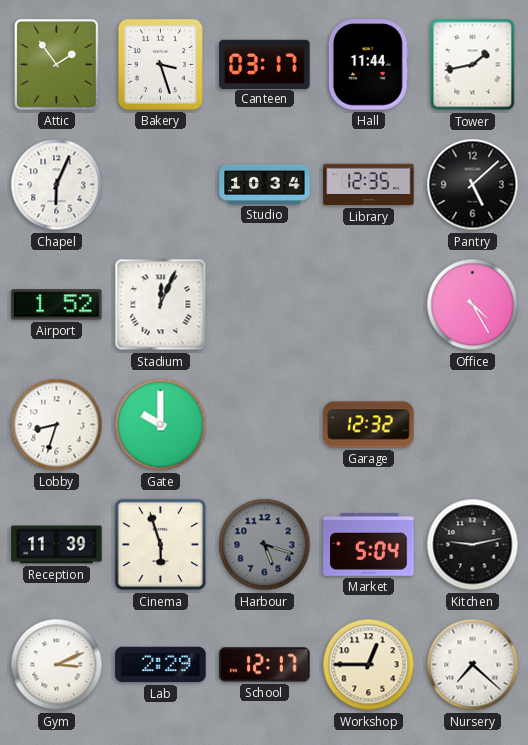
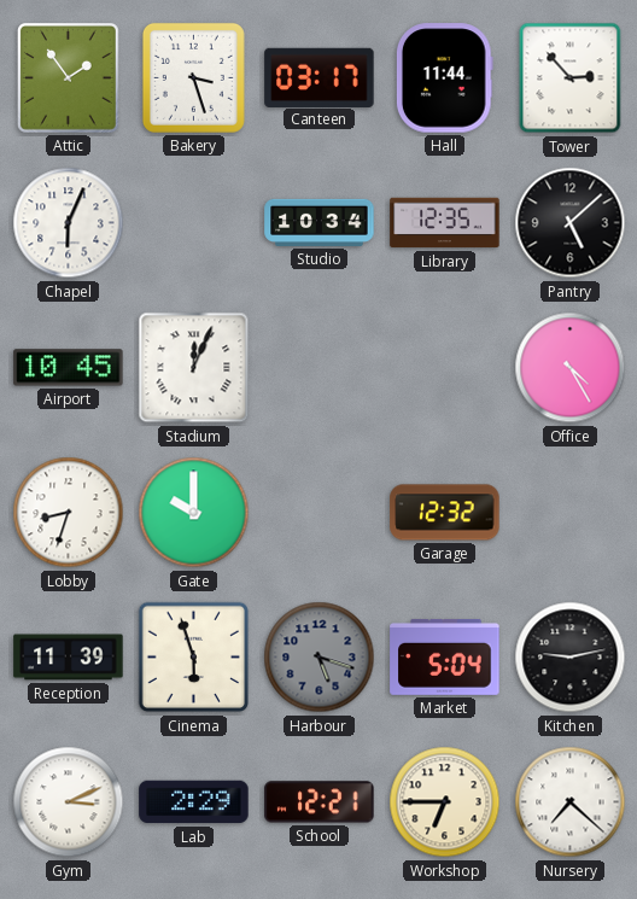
Tower: 1:43 -> 2:53 (571, 78)
Airport: 1:52 -> 10:45 (69, 368)
School: 12:17 -> 12:21 (320, 802)
Workshop: 12:45 -> 6:45 (445, 802)
